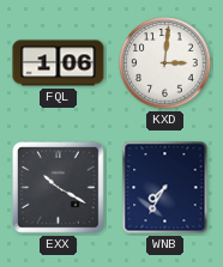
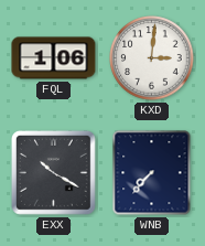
WNB: 7:35 -> 7:37 (152, 173)
